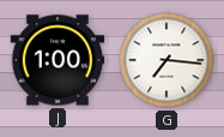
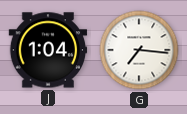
J: 1:00 -> 1:04 (48, 50)
